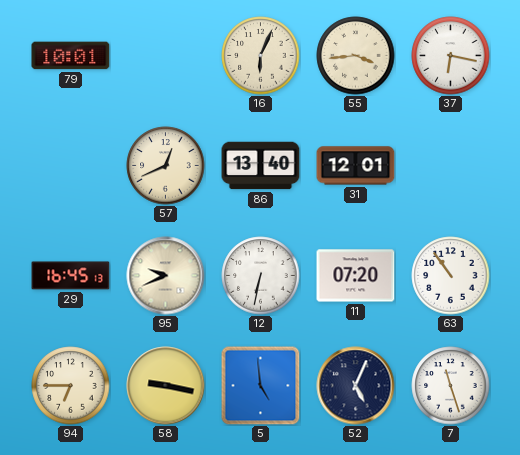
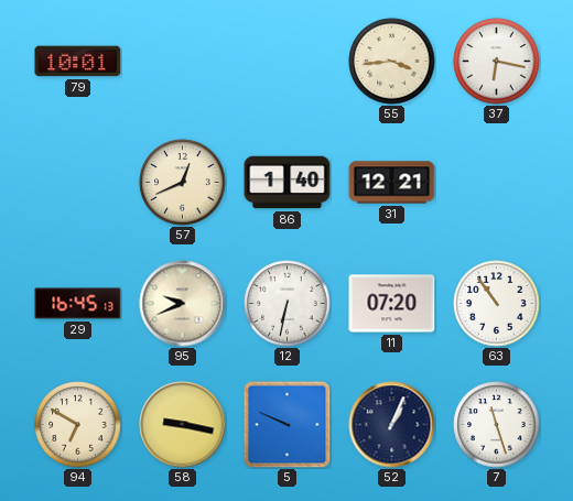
16: 6:04 -> none (261, 56)
86: 13:40 -> 1:40 (288, 183)
31: 12:01 -> 12:21 (392, 183)
94: 6:45 -> 6:50 (78, 425)
5: 4:59 -> 9:49 (288, 425)
52: 5:04 -> 1:04 (392, 425)
